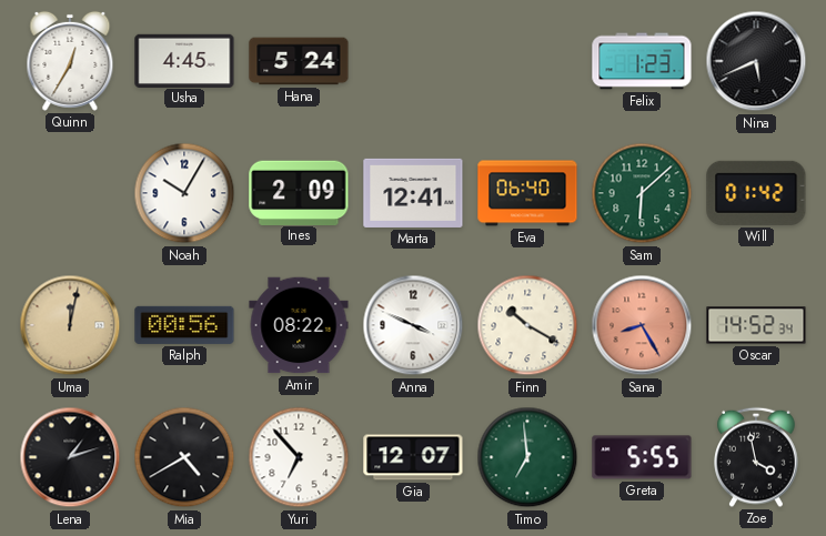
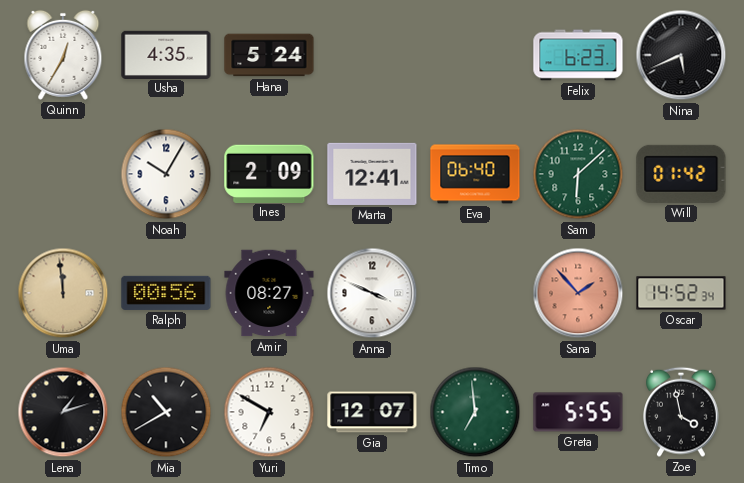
Usha: 4:45 -> 4:35 (166, 54)
Felix: 1:23 -> 6:23 (578, 55)
Uma: 12:02 -> 11:59 (63, 293)
Amir: 08:22 -> 08:27 (269, 293)
Finn: 10:20 -> none (527, 325)
Sana: 8:25 -> 1:53 (578, 293)
Mia: 4:40 -> 10:40 (166, 412)
Yuri: 6:53 -> 6:50 (269, 412)
